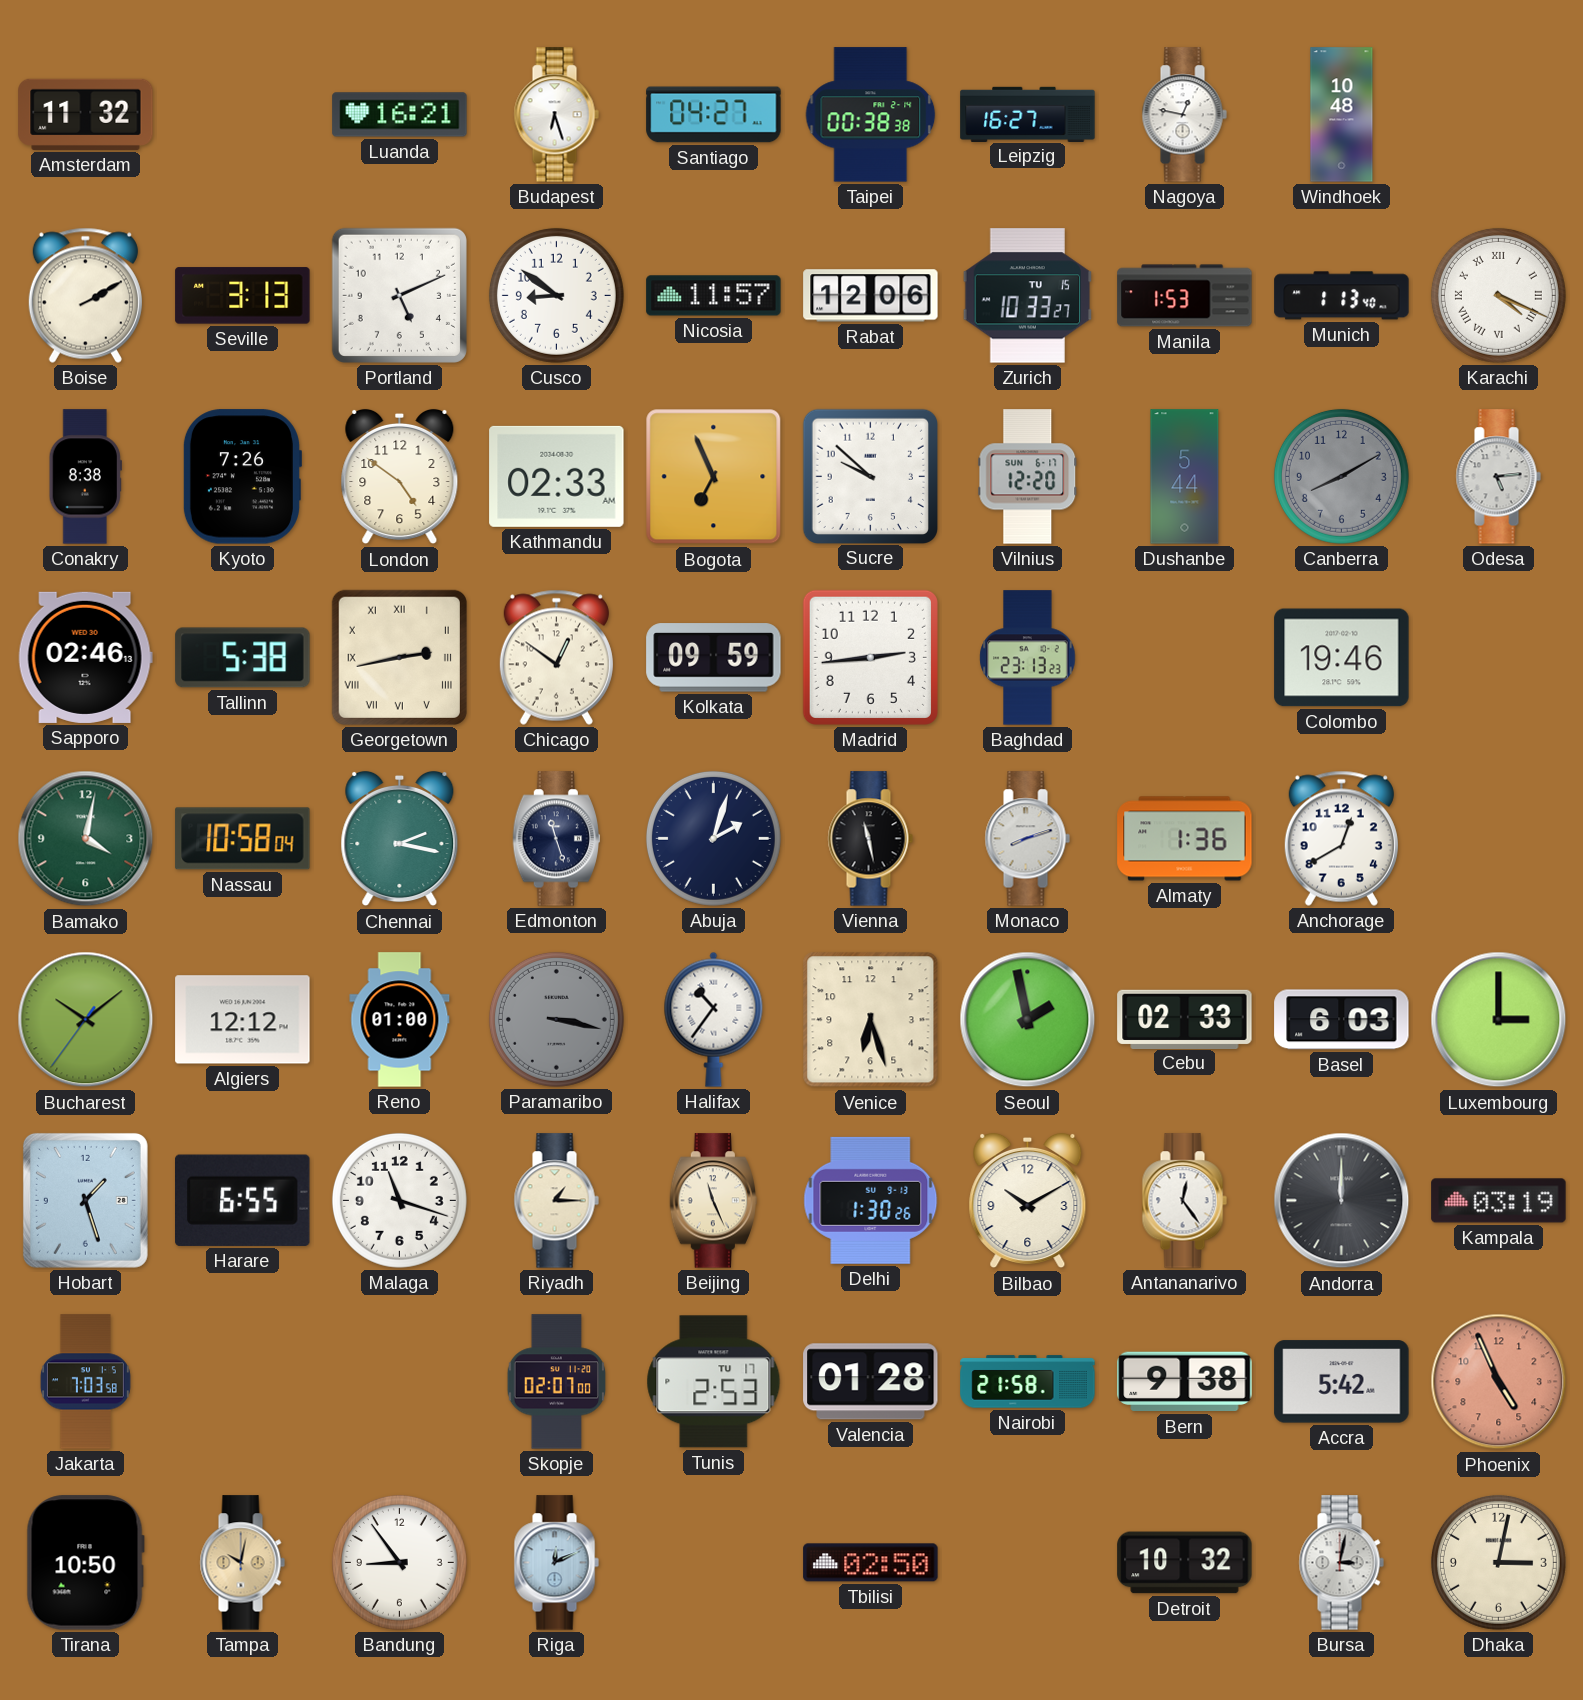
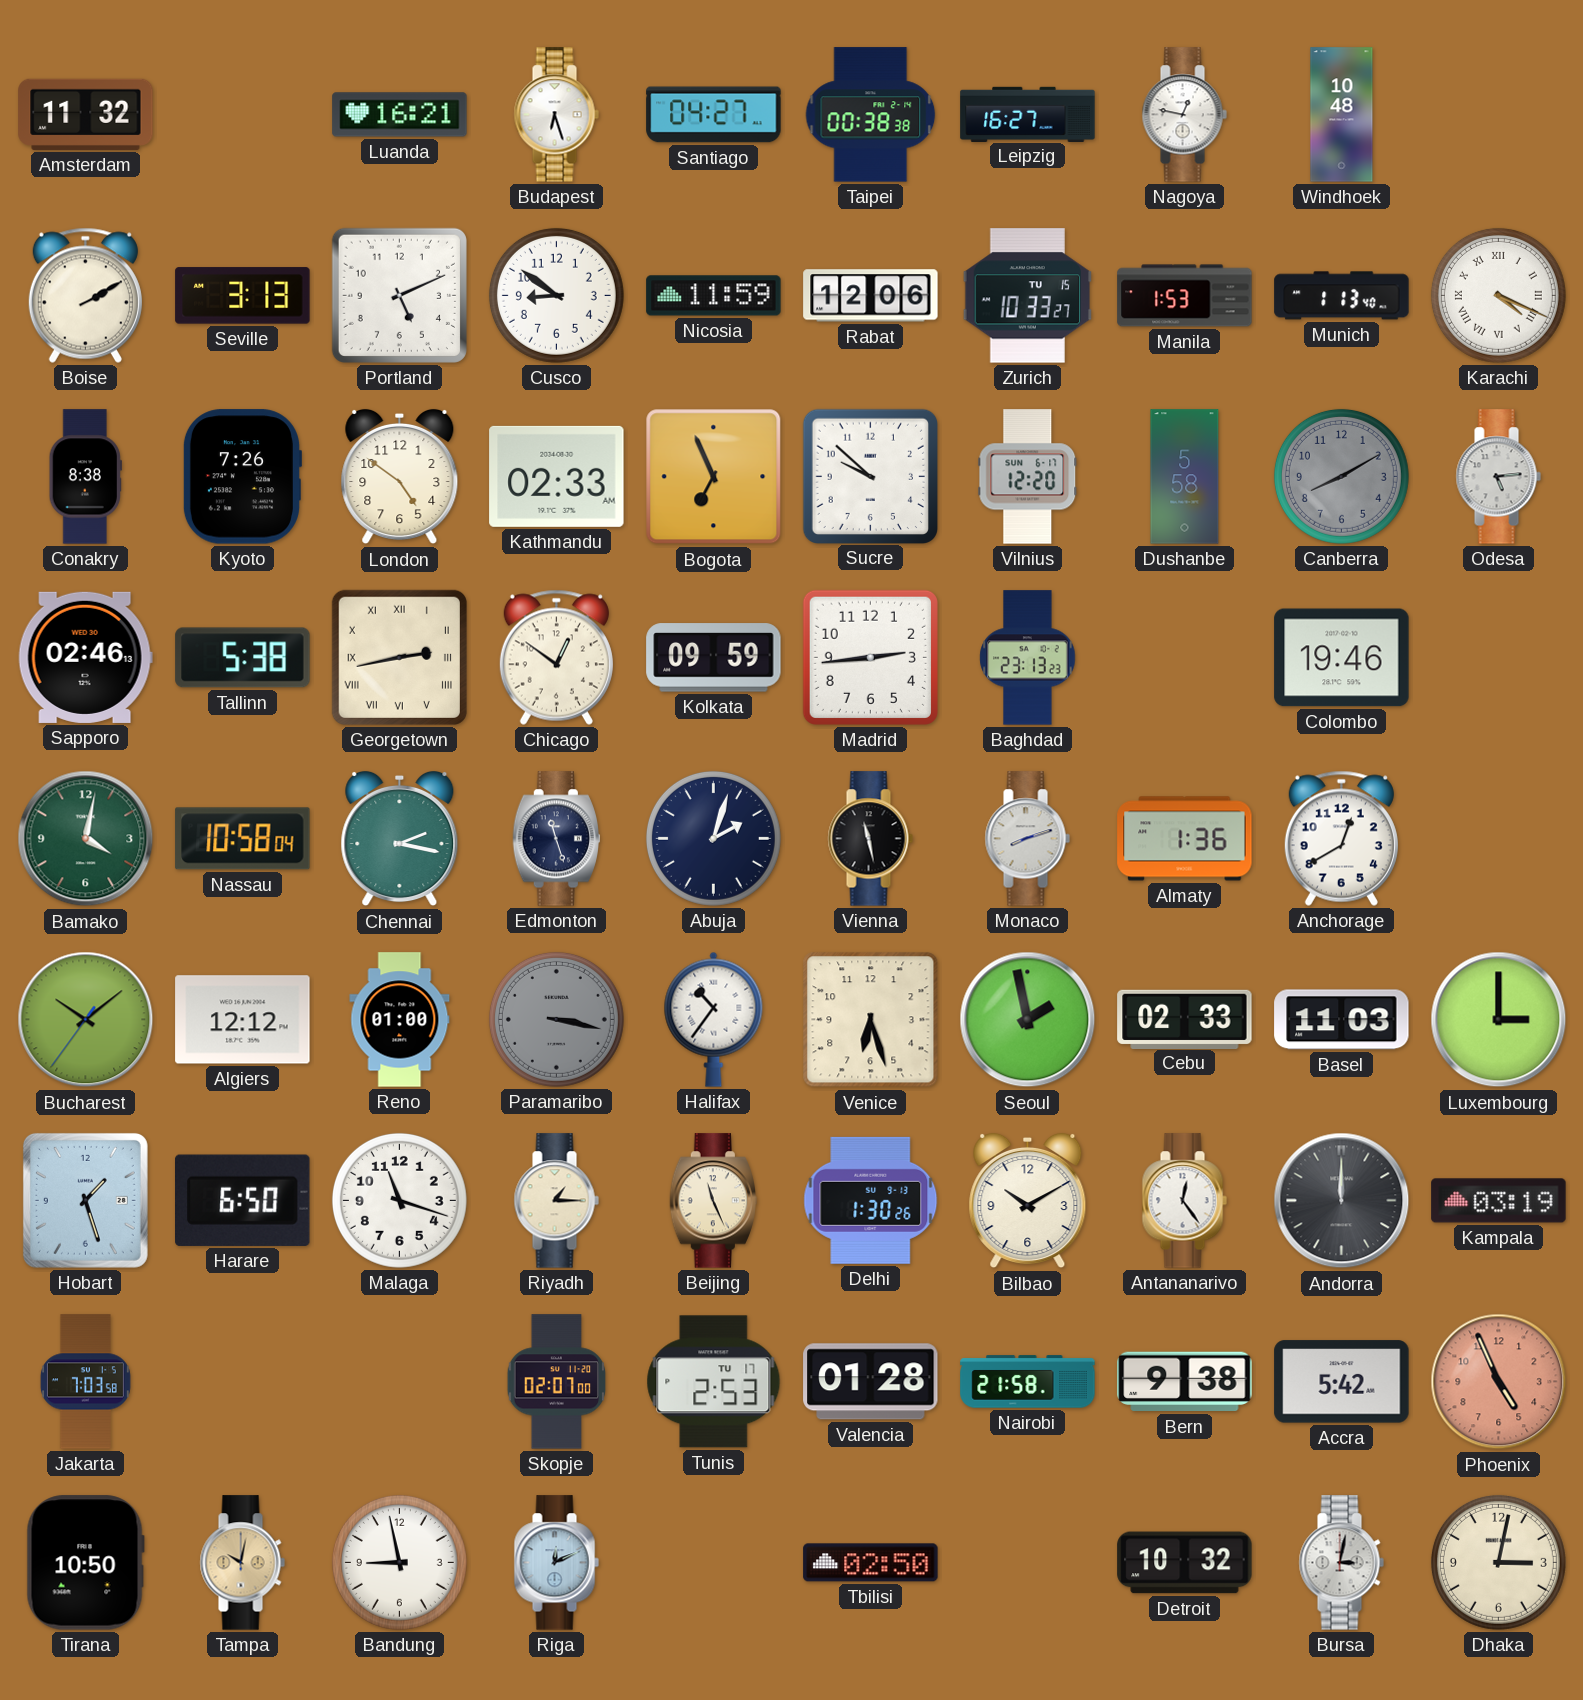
Nicosia: 11:57 -> 11:59 (714, 296)
Dushanbe: 5:44 -> 5:58 (1185, 477)
Basel: 6:03 -> 11:03 (1342, 1020)
Harare: 6:55 -> 6:50 (243, 1200)
Bandung: 8:54 -> 8:58 (399, 1562)
